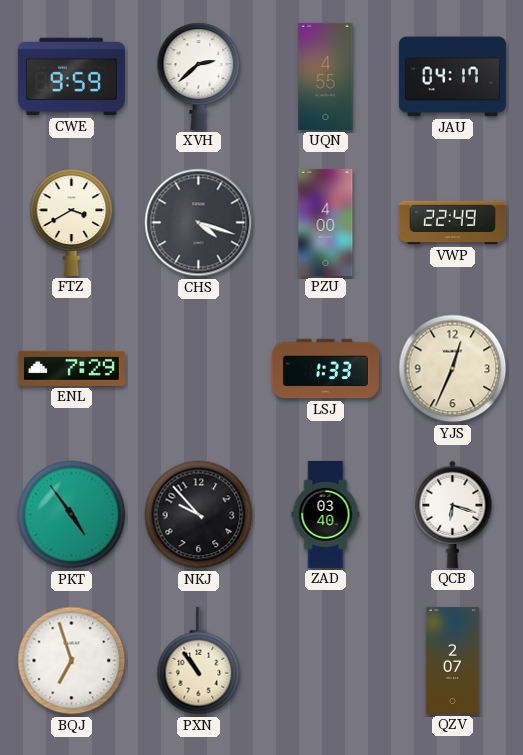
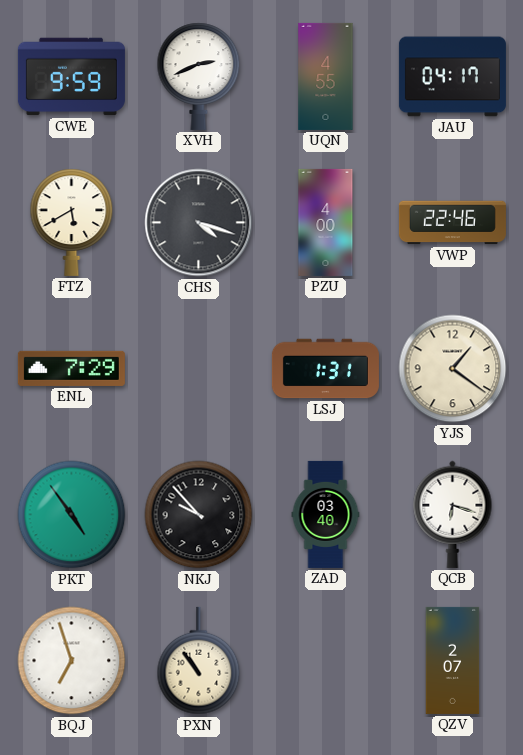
XVH: 2:38 -> 2:41 (199, 76)
FTZ: 3:40 -> 5:40 (72, 222)
VWP: 22:49 -> 22:46 (452, 223)
LSJ: 1:33 -> 1:31 (325, 369)
YJS: 12:34 -> 1:21 (453, 369)
